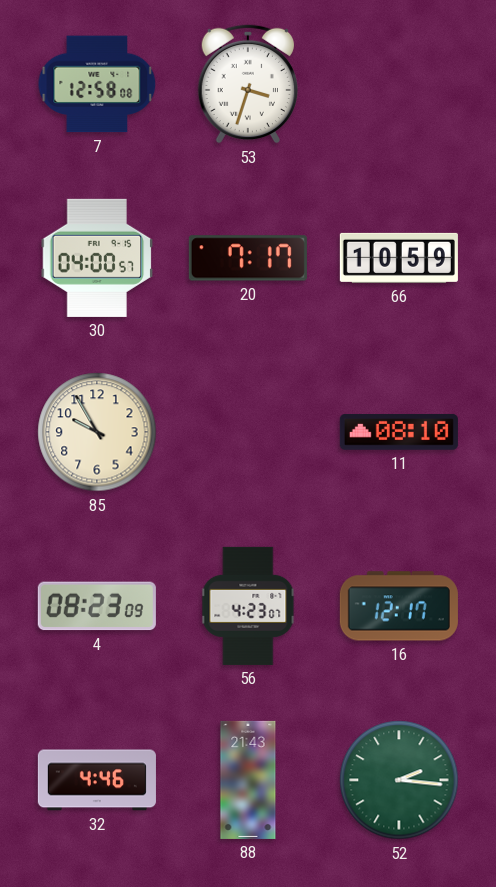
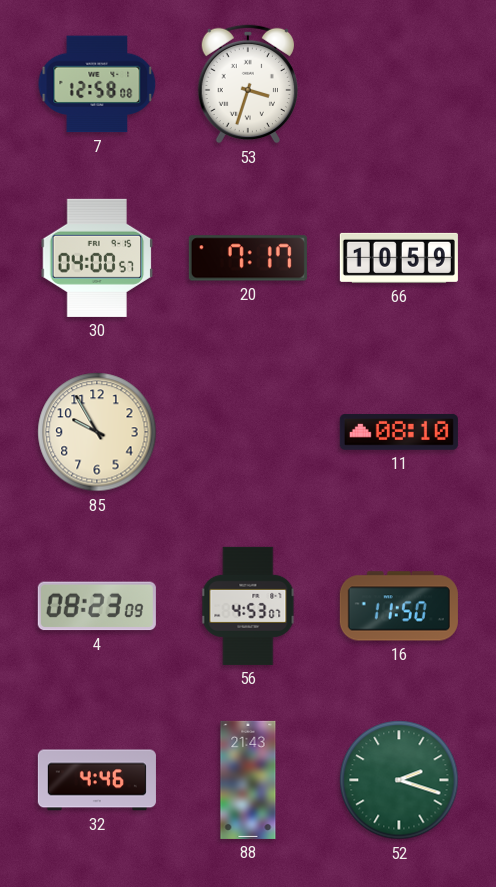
56: 4:23 -> 4:53 (248, 606)
16: 12:17 -> 11:50 (399, 606)
52: 2:16 -> 2:18 (399, 780)
